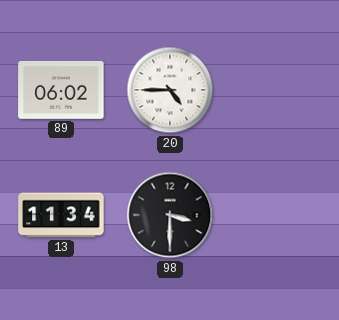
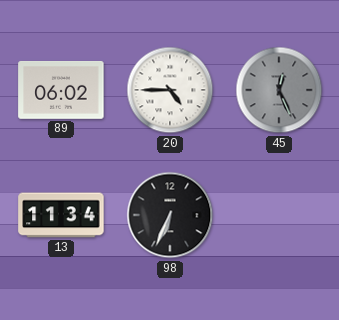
45: none -> 12:26 (279, 90)
98: 3:30 -> 6:34 (170, 215)
